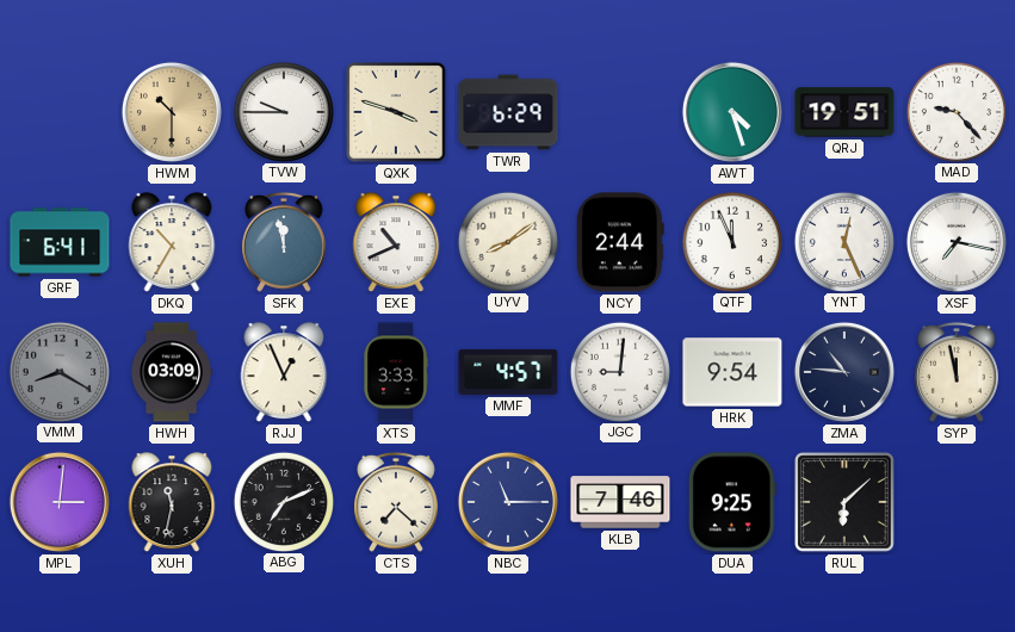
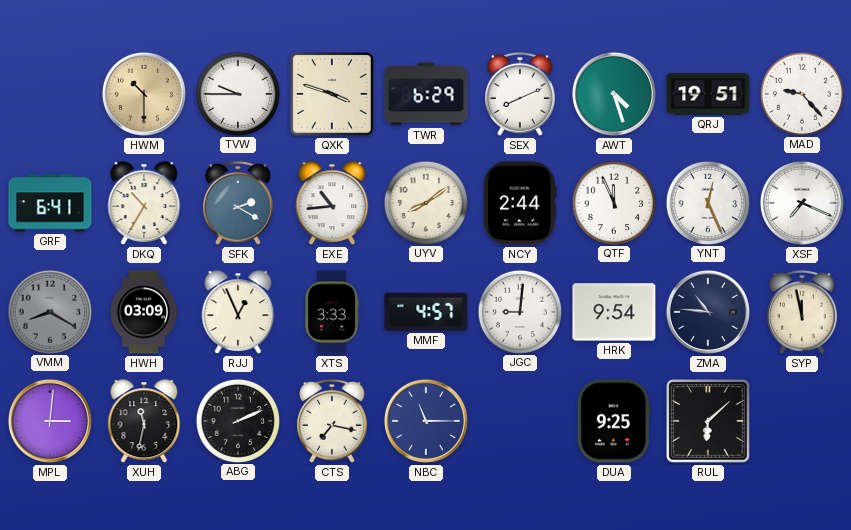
SEX: none -> 8:11 (521, 94)
SFK: 11:58 -> 2:20 (239, 203)
EXE: 10:41 -> 10:44 (332, 203)
XSF: 7:17 -> 7:19 (802, 203)
ABG: 7:11 -> 2:11 (237, 420)
CTS: 7:22 -> 7:17 (333, 421)
KLB: 7:46 -> none (620, 502)
